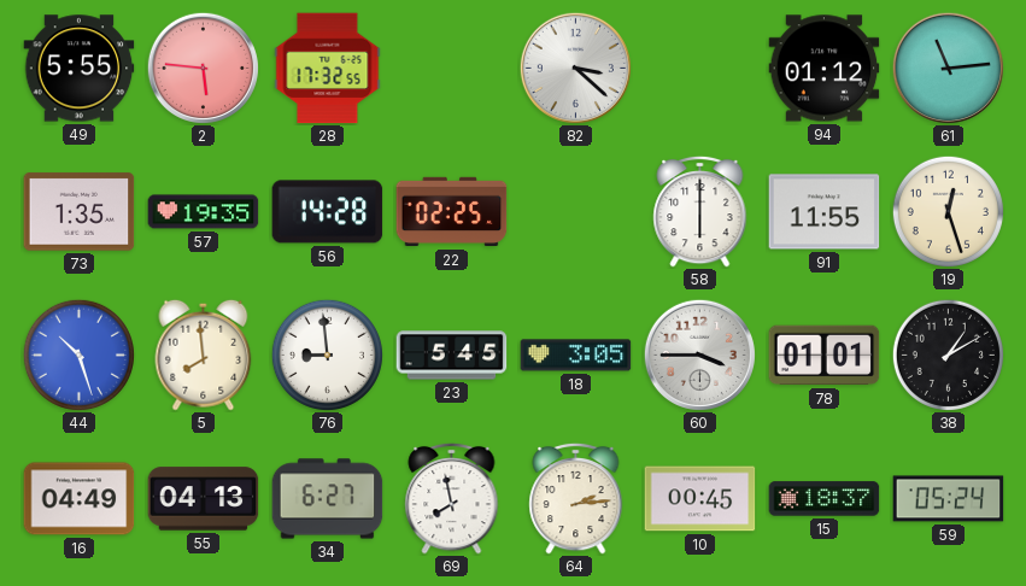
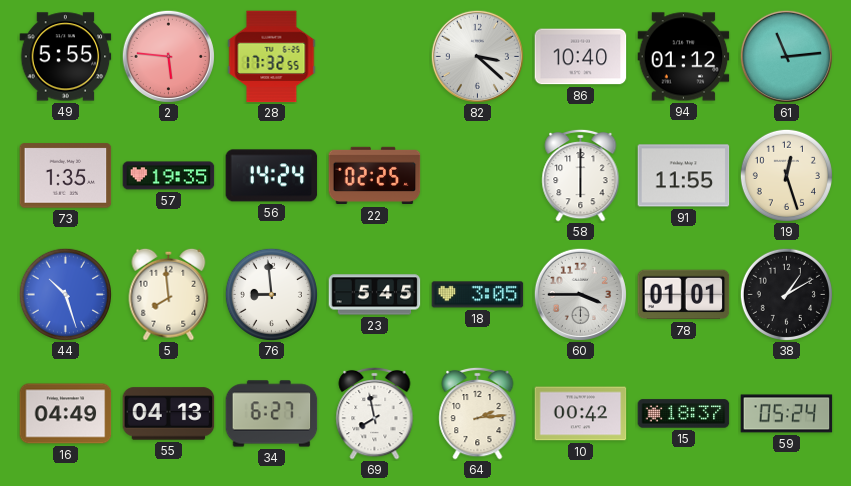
86: none -> 10:40 (581, 57)
56: 14:28 -> 14:24 (272, 176)
10: 00:45 -> 00:42 (581, 414)
